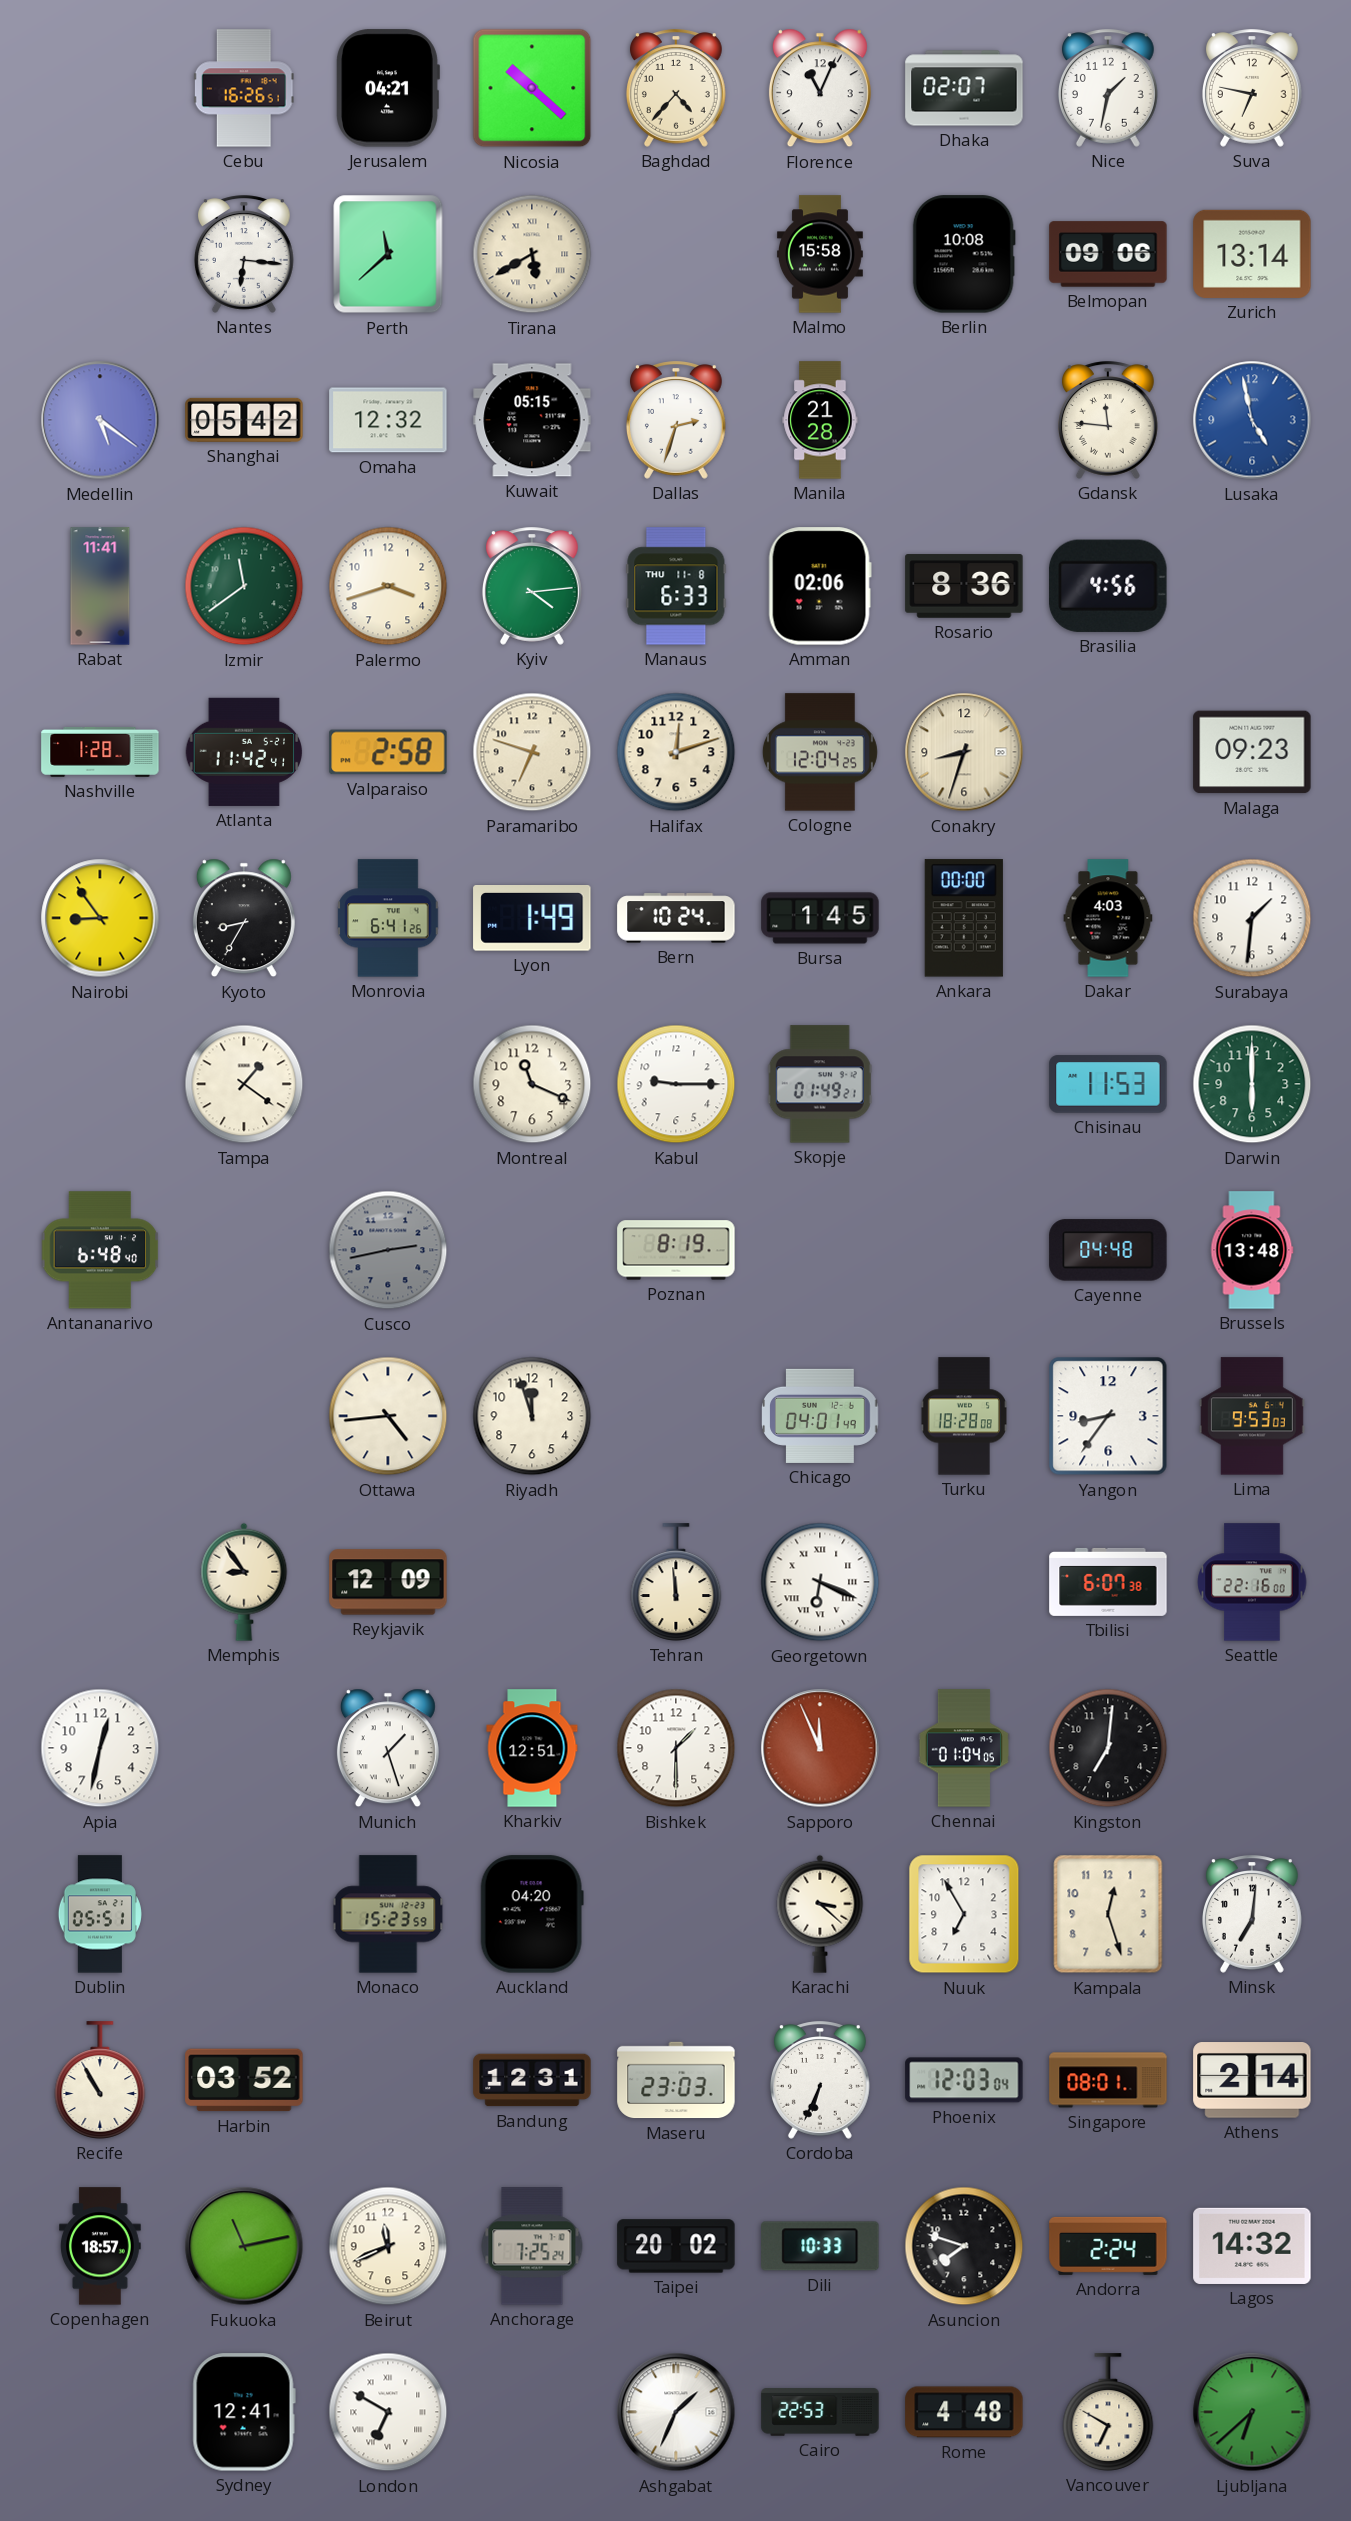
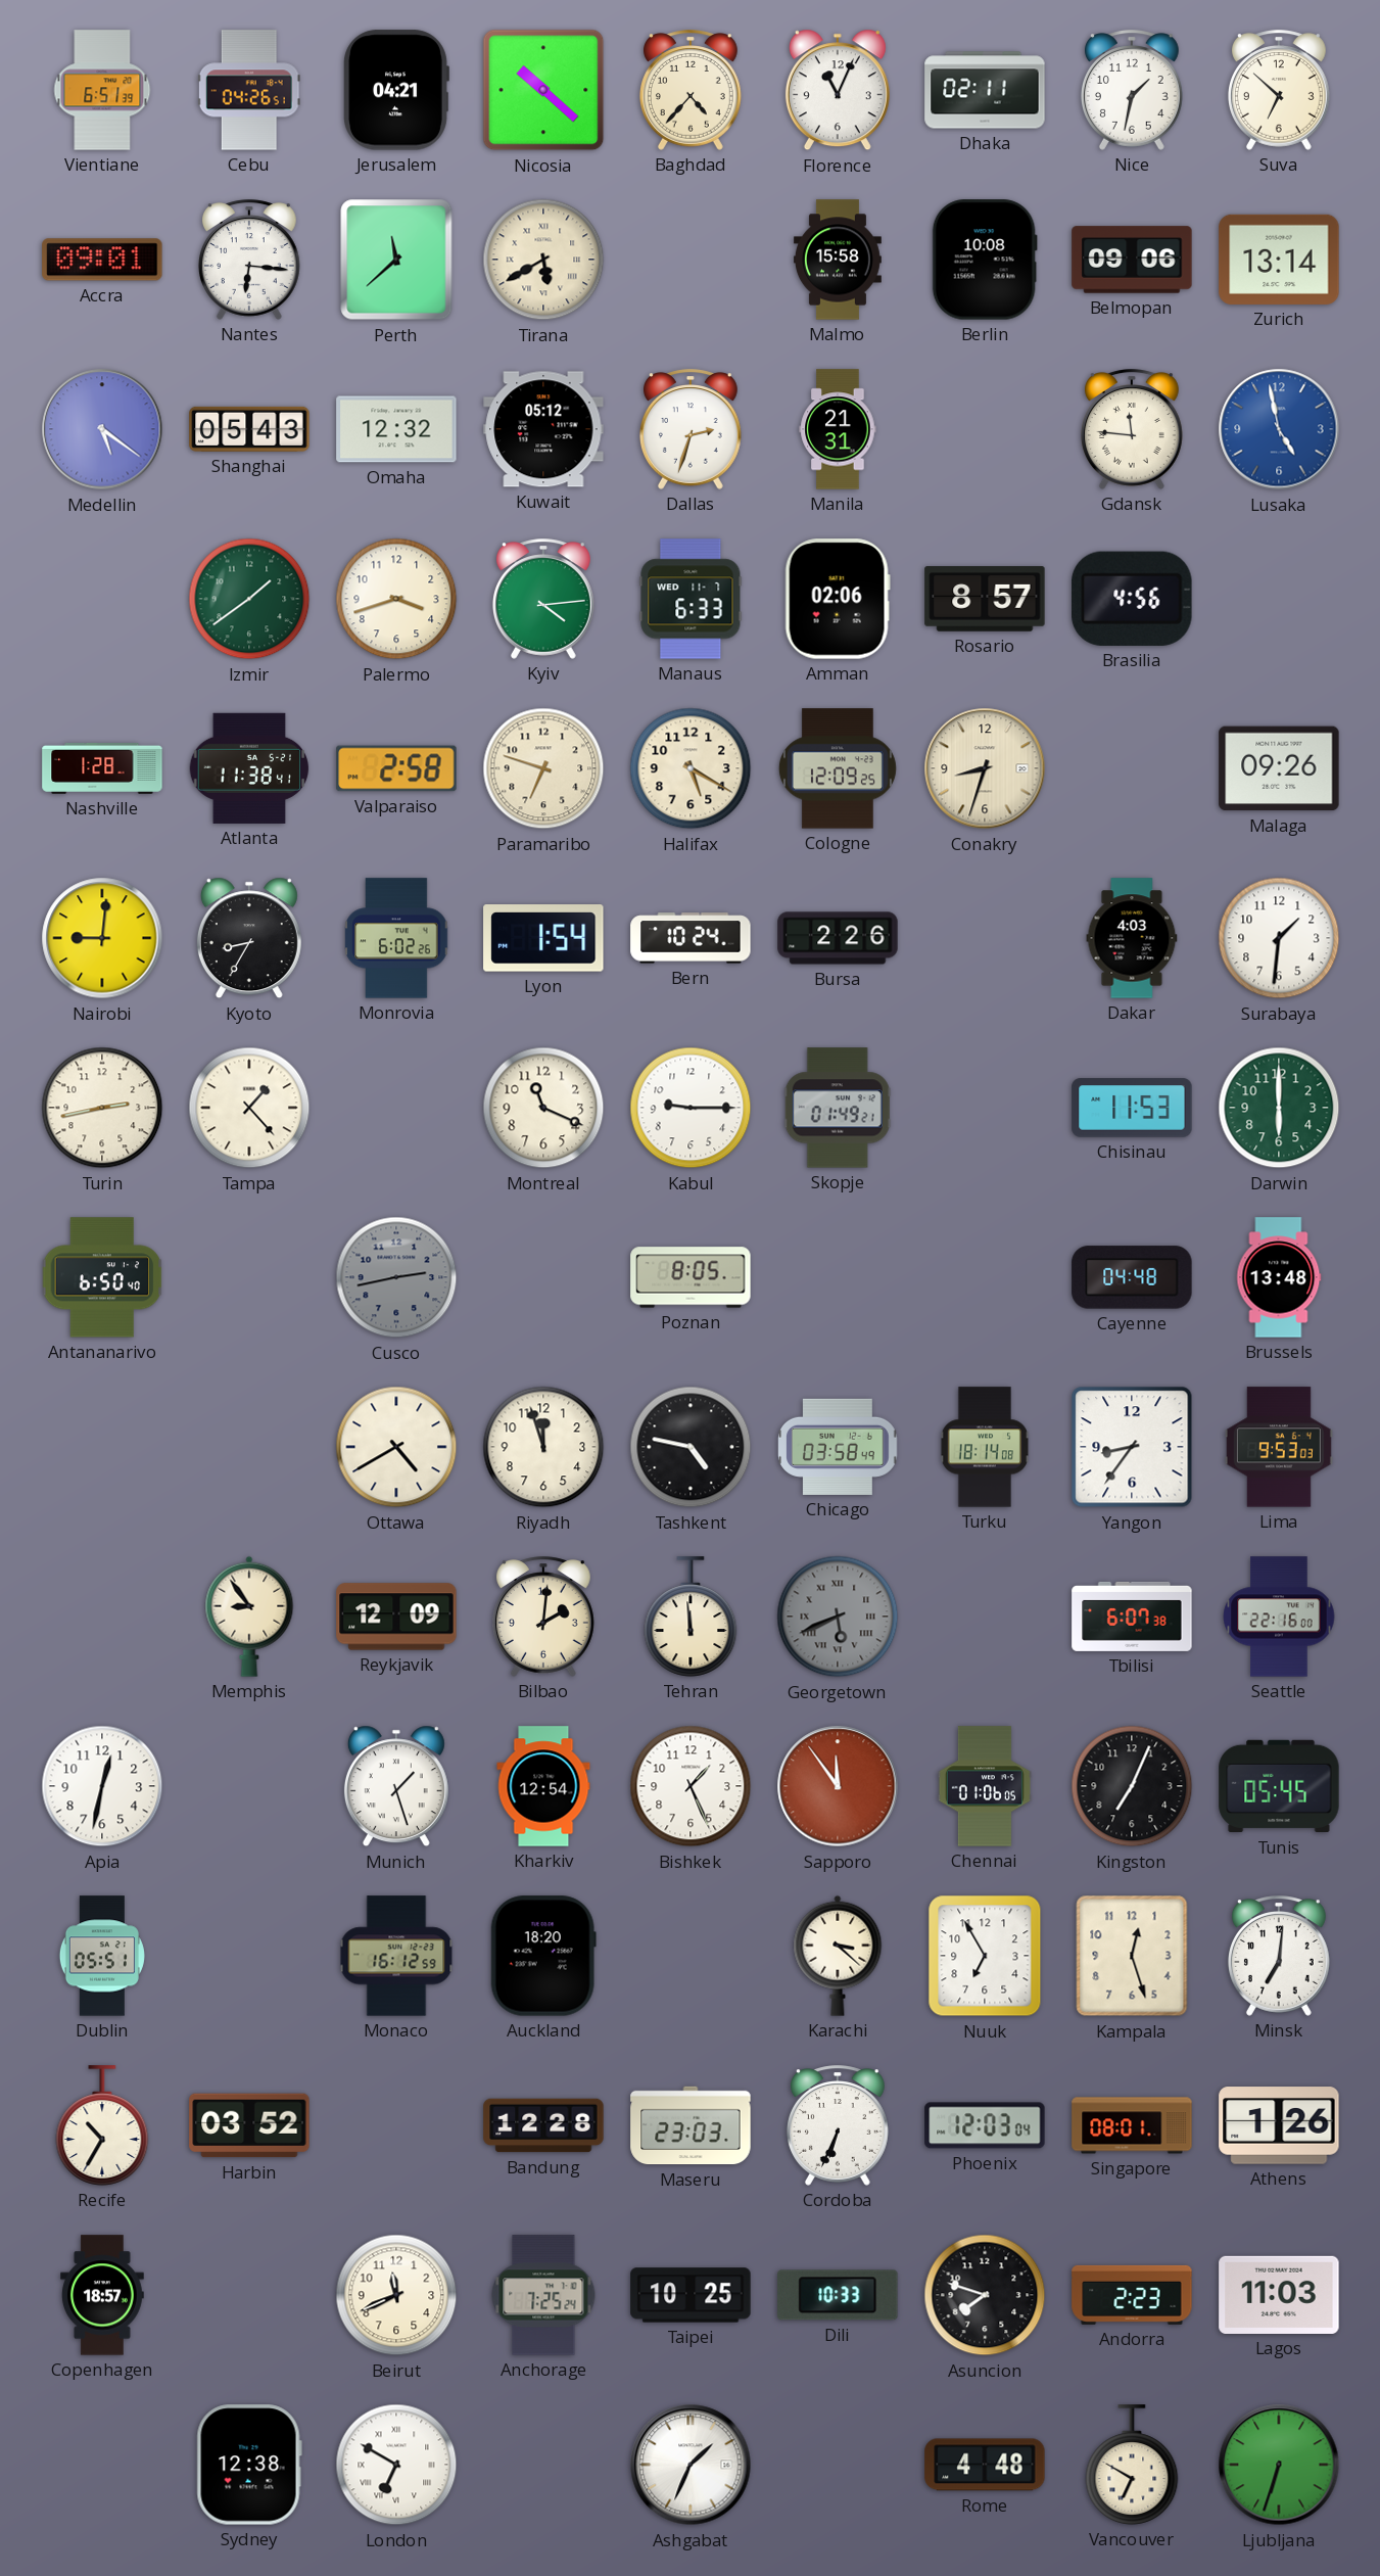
Vientiane: none -> 6:51 (102, 90)
Cebu: 16:26 -> 04:26 (249, 90)
Dhaka: 02:07 -> 02:11 (985, 90)
Suva: 6:47 -> 6:52 (1279, 90)
Accra: none -> 09:01 (102, 260)
Shanghai: 05:42 -> 05:43 (249, 429)
Kuwait: 05:15 -> 05:12 (543, 429)
Manila: 21:28 -> 21:31 (838, 429)
Rabat: 11:41 -> none (100, 586)
Izmir: 11:39 -> 1:39 (249, 599)
Manaus date: THU 11-8 -> WED 11-7 (691, 599)
Rosario: 8:36 -> 8:57 (985, 599)
Atlanta: 11:42 -> 11:38 (249, 768)
Halifax: 12:12 -> 5:20 (691, 768)
Cologne: 12:04 -> 12:09 (838, 768)
Malaga: 09:23 -> 09:26 (1279, 768)
Nairobi: 8:54 -> 9:01 (102, 938)
Monrovia: 6:41 -> 6:02 (396, 938)
Lyon: 1:49 -> 1:54 (543, 939)
Bursa: 1:45 -> 2:26 (838, 938)
Ankara: 00:00 -> none (964, 918)
Turin: none -> 2:43 (102, 1108)
Tampa: 1:21 -> 1:23 (249, 1108)
Antananarivo: 6:48 -> 6:50 (102, 1277)
Poznan: 8:19 -> 8:05 (691, 1277)
Ottawa: 4:44 -> 4:40 (396, 1447)
Tashkent: none -> 4:47 (691, 1447)
Chicago: 04:01 -> 03:58 (839, 1447)
Turku: 18:28 -> 18:14 (985, 1447)
Bilbao: none -> 2:01 (543, 1617)
Georgetown: 6:19 -> 5:41 (838, 1617)
Georgetown dial: white -> grey (838, 1617)
Kharkiv: 12:51 -> 12:54 (543, 1786)
Bishkek: 1:30 -> 1:26 (691, 1786)
Sapporo: 11:56 -> 11:54 (838, 1786)
Chennai: 01:04 -> 01:06 (985, 1786)
Kingston: 7:01 -> 7:04 (1132, 1786)
Tunis: none -> 05:45 (1279, 1786)
Monaco: 15:23 -> 16:12 (396, 1956)
Auckland: 04:20 -> 18:20 (543, 1956)
Recife: 10:55 -> 10:35 (102, 2125)
Bandung: 12:31 -> 12:28 (543, 2125)
Athens: 2:14 -> 1:26 (1279, 2125)
Fukuoka: 11:13 -> none (244, 2246)
Taipei: 20:02 -> 10:25 (691, 2295)
Andorra: 2:24 -> 2:23 (1132, 2295)
Lagos: 14:32 -> 11:03 (1279, 2295)
Sydney: 12:41 -> 12:38 (249, 2465)
Cairo: 22:53 -> none (820, 2412)
Ljubljana: 6:38 -> 6:33 (1279, 2465)
